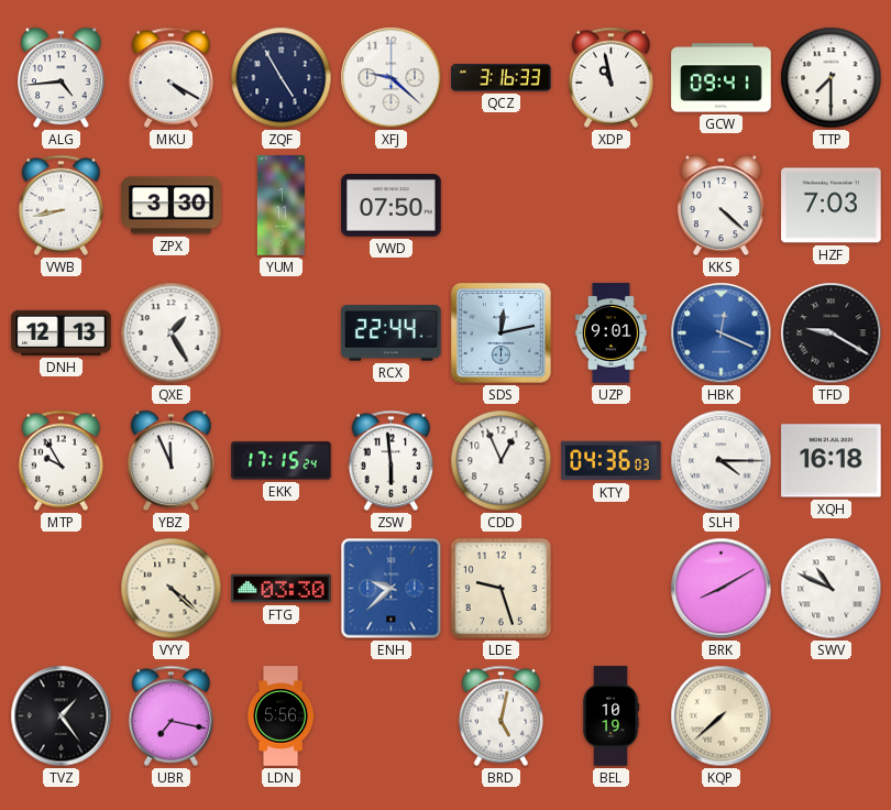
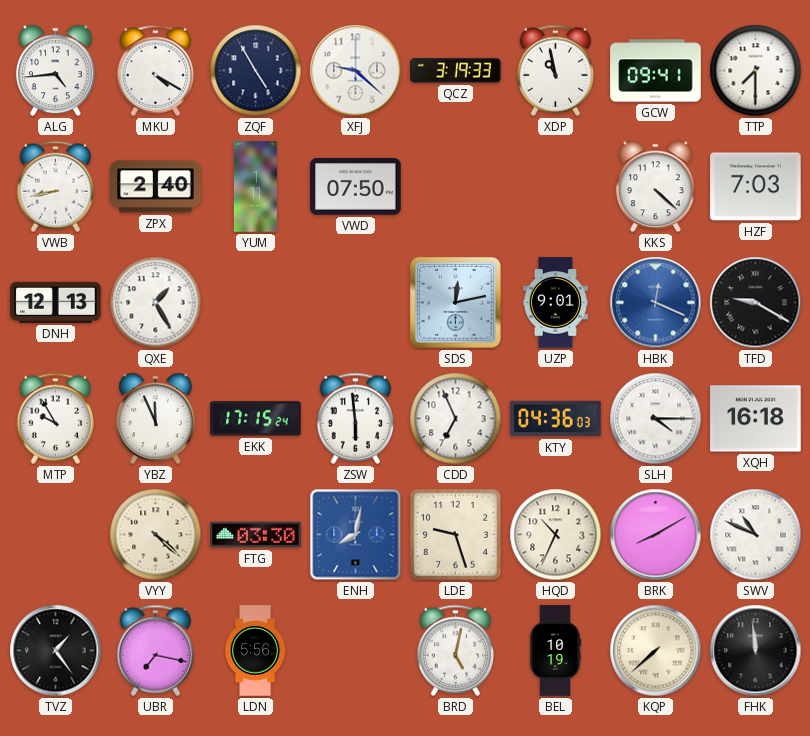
QCZ: 3:16 -> 3:19 (456, 71)
ZPX: 3:30 -> 2:40 (156, 187)
RCX: 22:44 -> none (392, 333)
CDD: 12:56 -> 6:56 (456, 419)
ENH: 9:38 -> 8:02 (356, 535)
HQD: none -> 10:34 (556, 535)
FHK: none -> 11:59 (756, 651)
